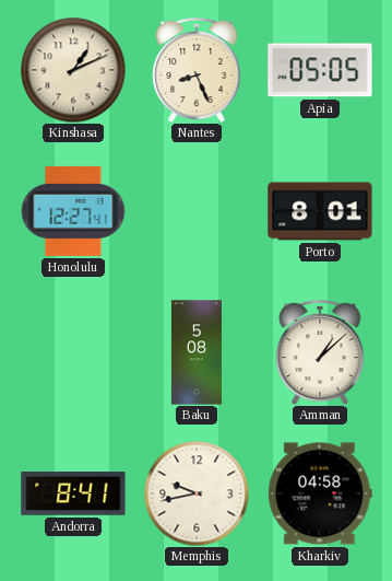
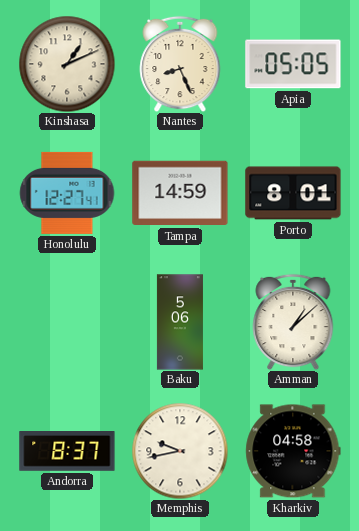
Tampa: none -> 14:59 (180, 193)
Baku: 5:08 -> 5:06 (180, 322)
Andorra: 8:41 -> 8:37 (67, 451)
